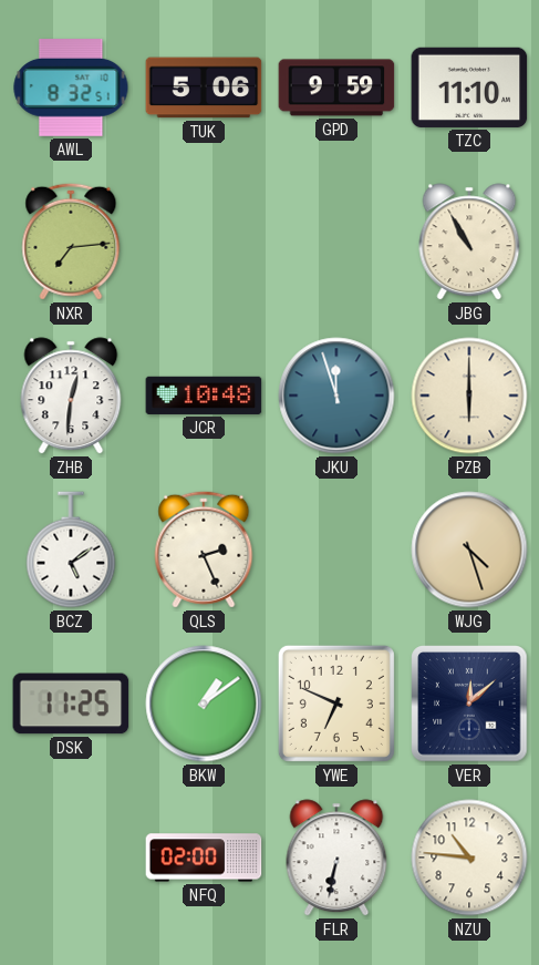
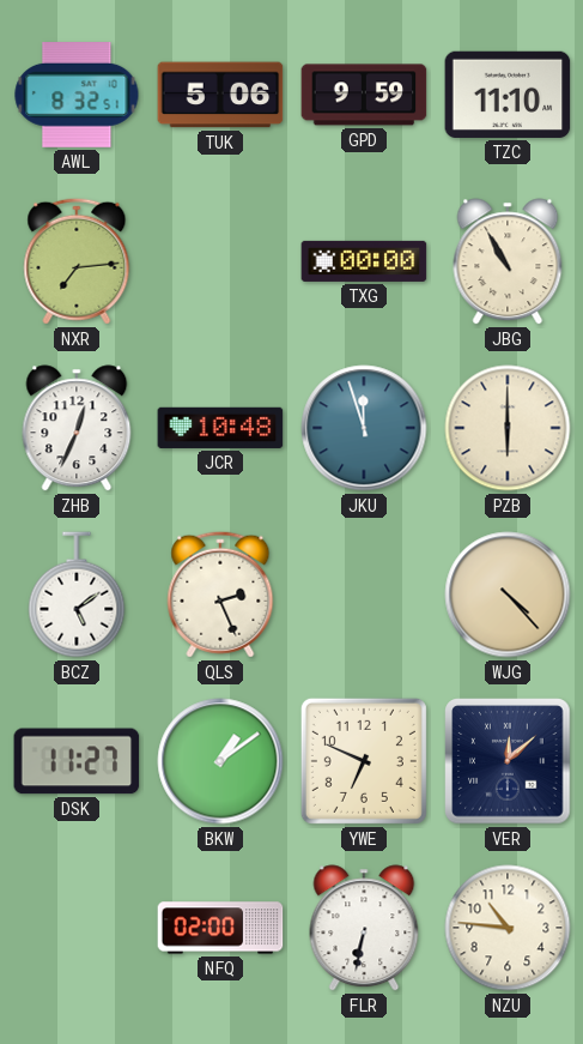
TXG: none -> 00:00 (364, 261)
ZHB: 12:31 -> 12:34 (77, 428)
WJG: 4:27 -> 4:23 (508, 595)
DSK: 11:25 -> 11:27 (77, 761)
